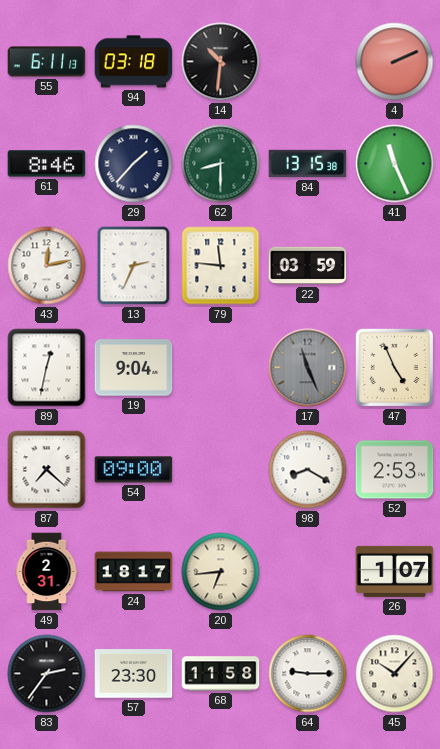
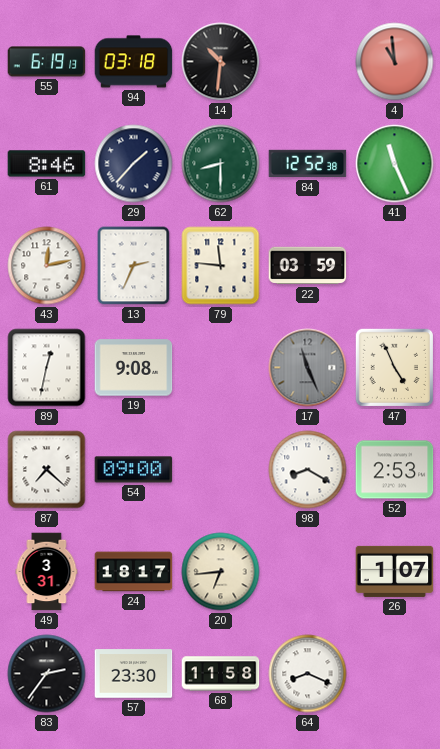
55: 6:11 -> 6:19 (47, 62)
4: 2:11 -> 10:59 (395, 62)
84: 13:15 -> 12:52 (308, 164)
19: 9:04 -> 9:08 (134, 368)
49: 2:31 -> 3:31 (47, 572)
64: 9:15 -> 8:19 (308, 674)
45: 10:07 -> none (395, 674)
